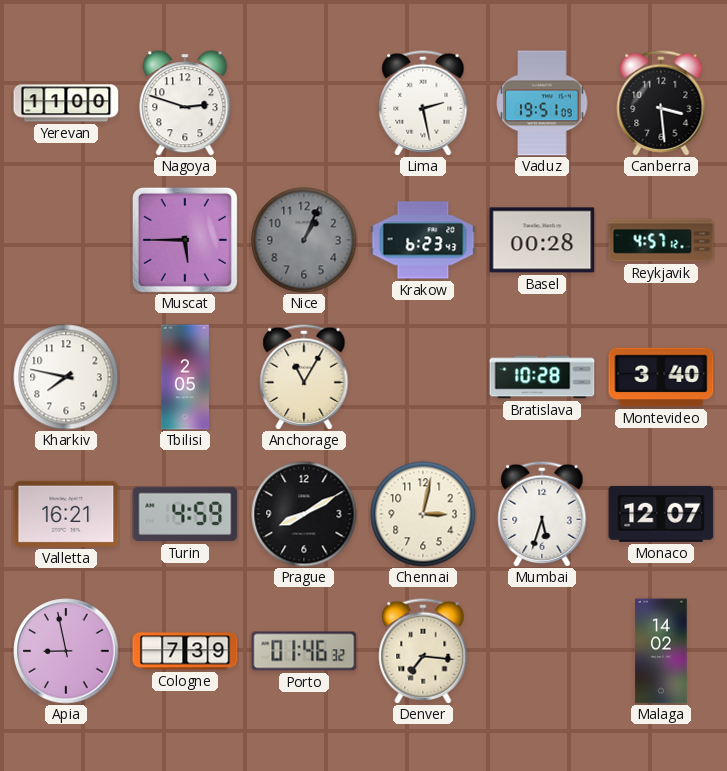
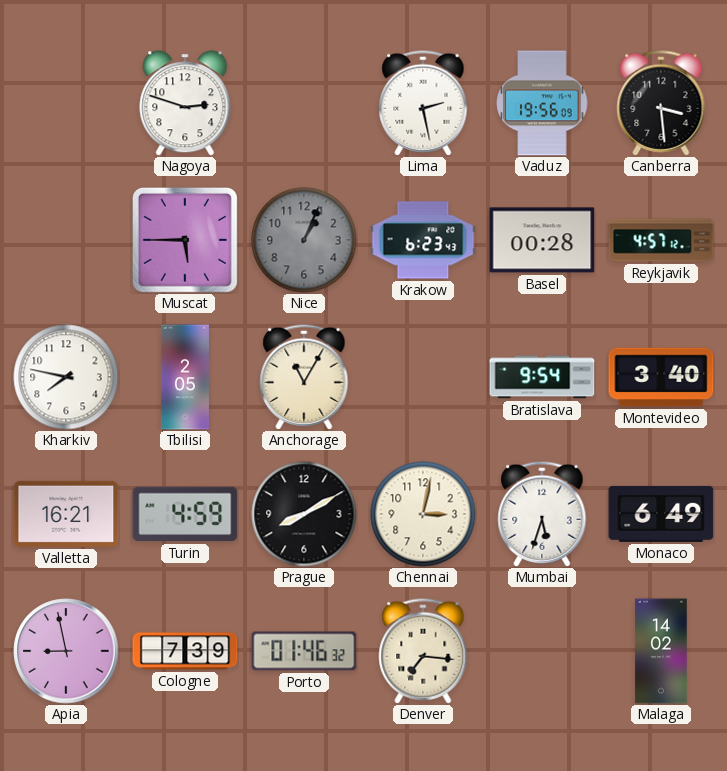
Yerevan: 11:00 -> none (66, 103)
Vaduz: 19:51 -> 19:56 (542, 103)
Bratislava: 10:28 -> 9:54 (542, 377)
Monaco: 12:07 -> 6:49 (661, 514)
